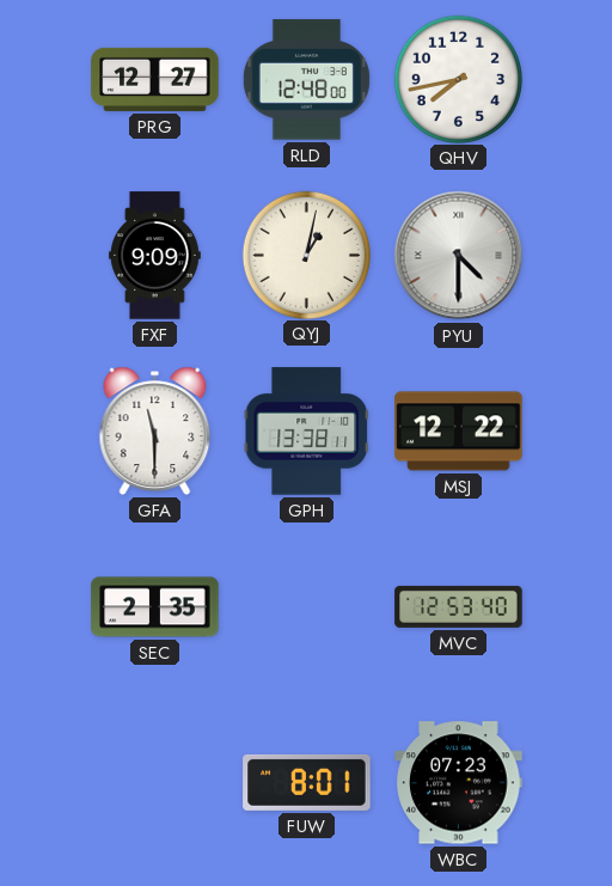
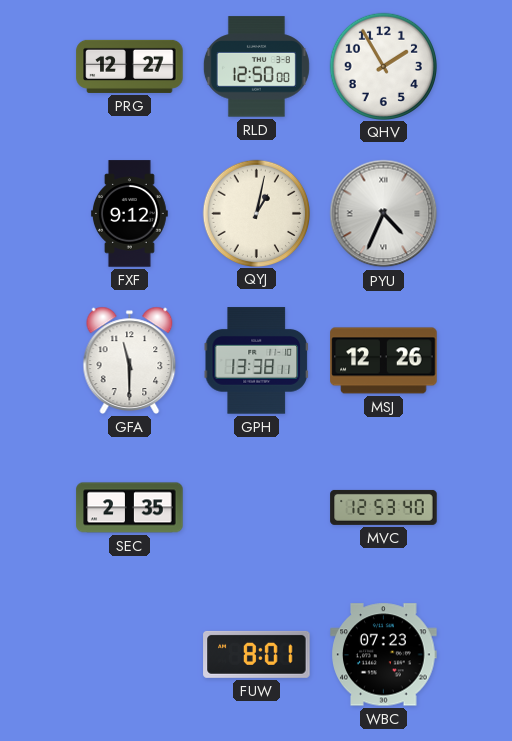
RLD: 12:48 -> 12:50 (256, 67)
QHV: 7:43 -> 1:55 (383, 66)
FXF: 9:09 -> 9:12 (129, 214)
PYU: 4:30 -> 4:34 (384, 214)
MSJ: 12:22 -> 12:26 (384, 361)
